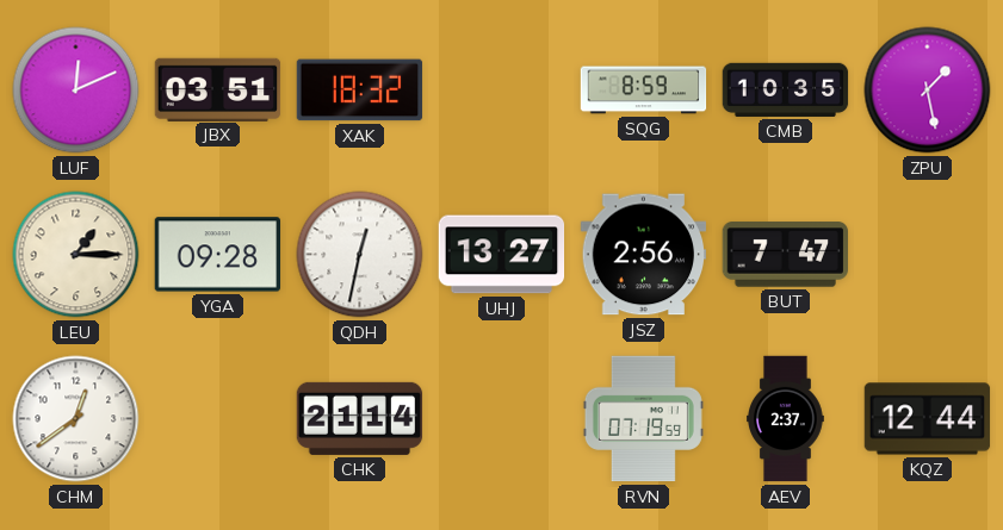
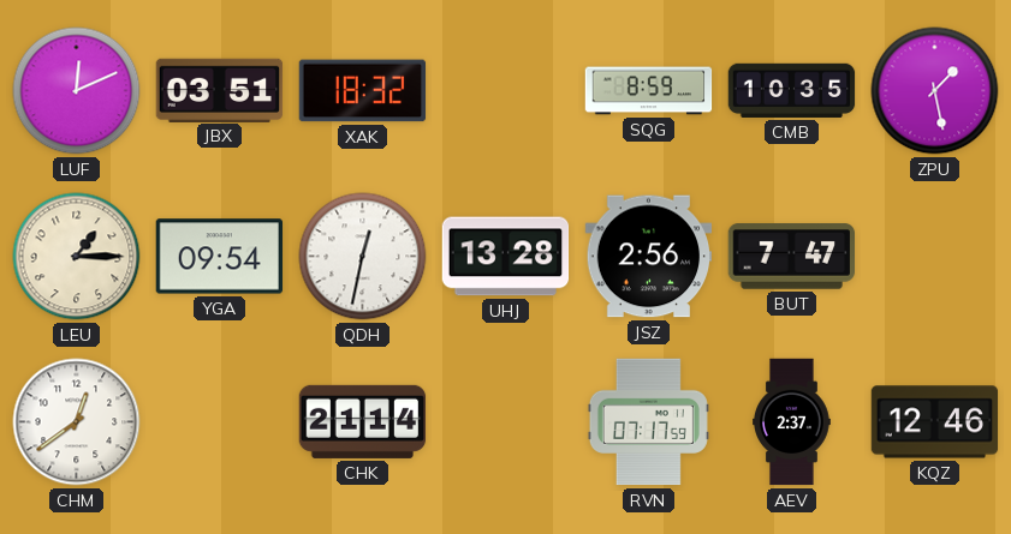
YGA: 09:28 -> 09:54 (220, 257)
UHJ: 13:27 -> 13:28 (506, 257)
RVN: 07:19 -> 07:17 (648, 422)
KQZ: 12:44 -> 12:46 (935, 422)
